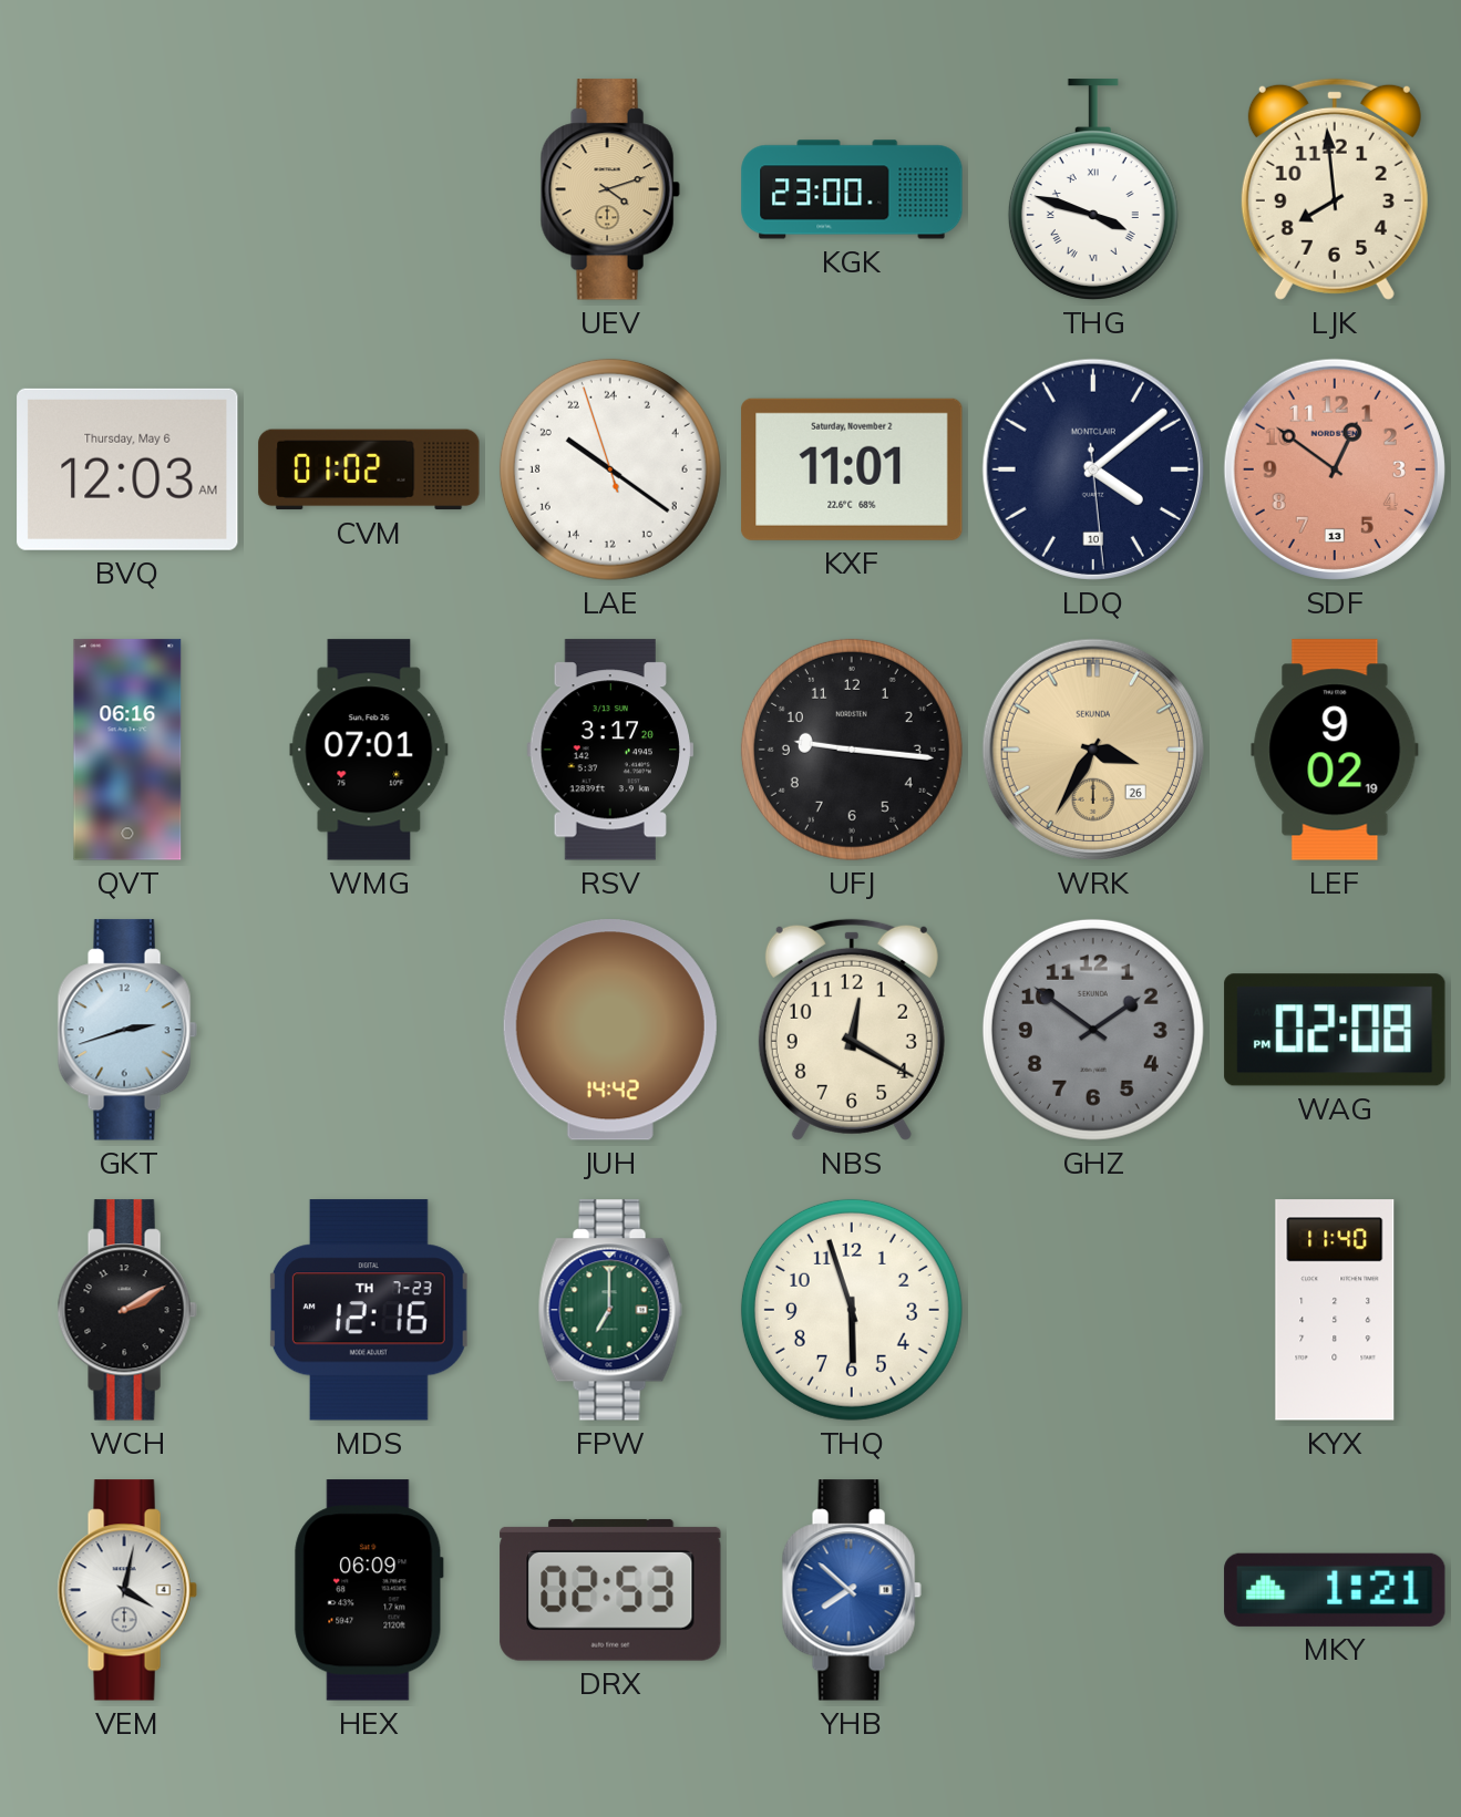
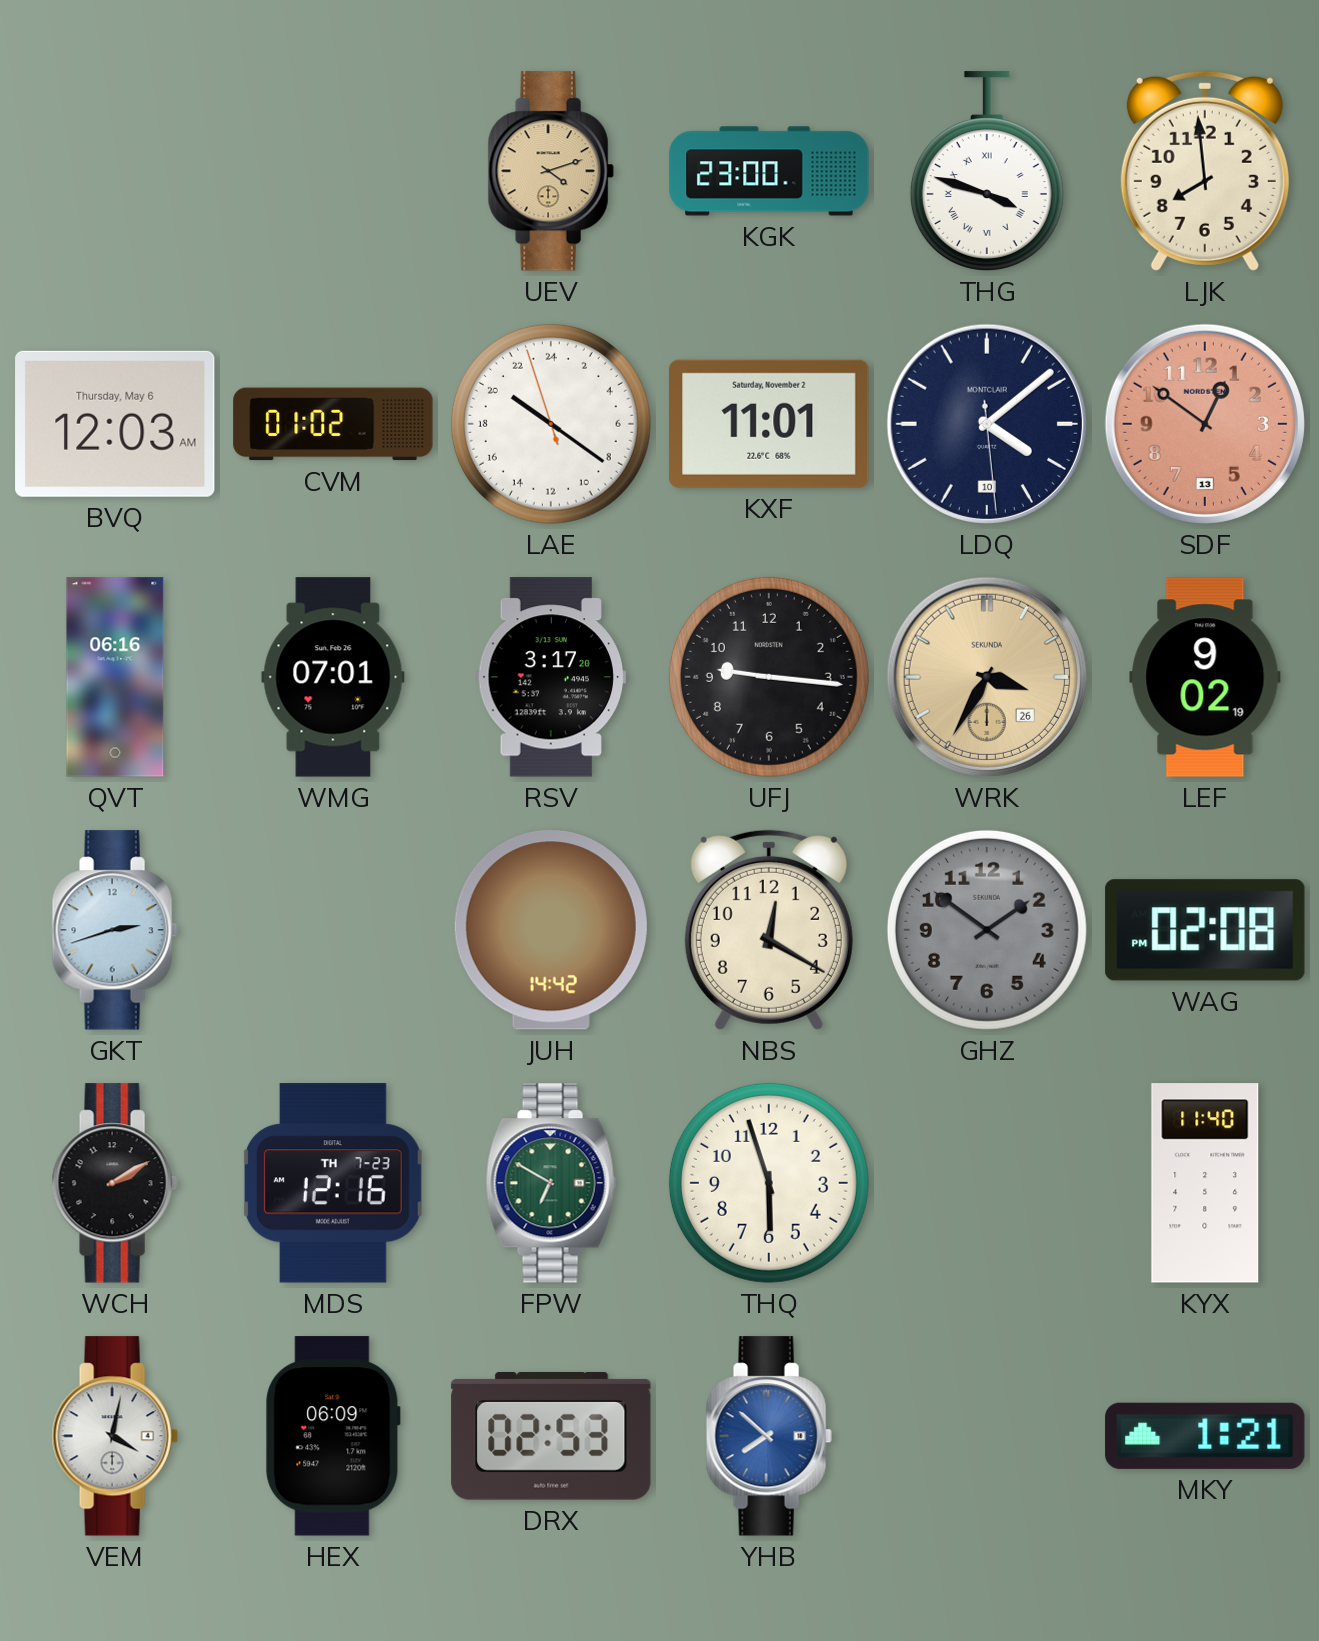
FPW: 7:00 -> 6:50 (551, 1183)
